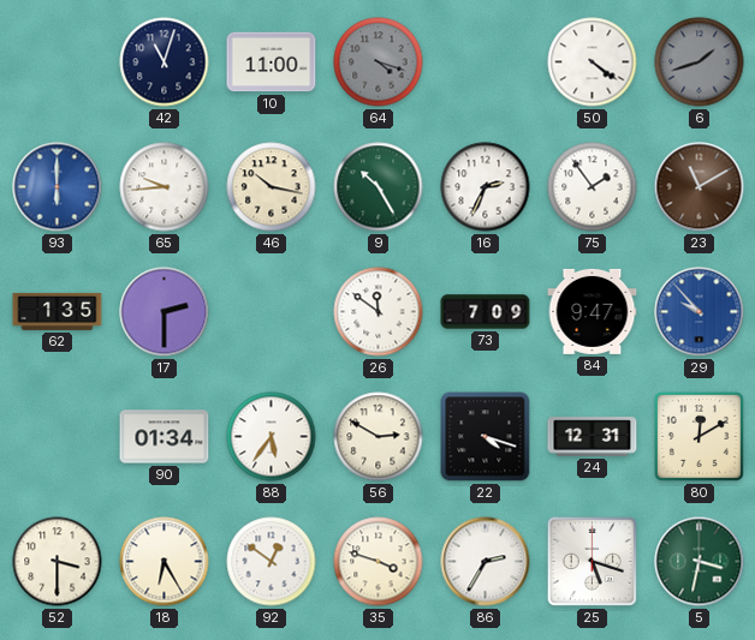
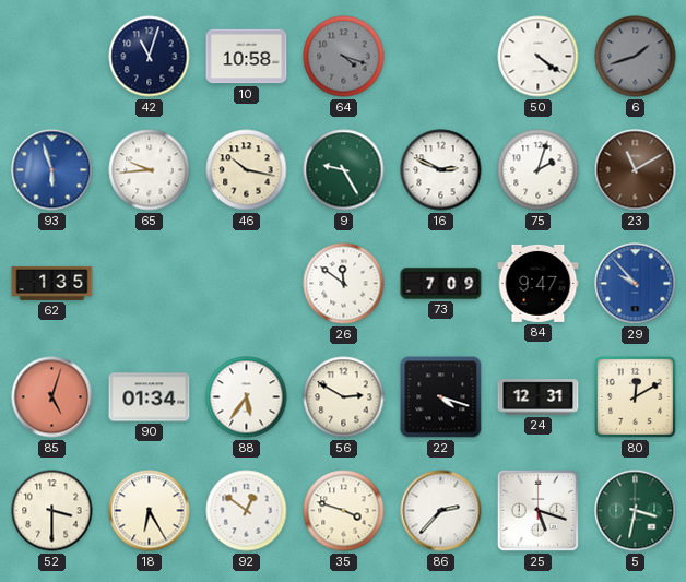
10: 11:00 -> 10:58 (247, 57)
93: 6:00 -> 5:57 (52, 170)
9: 10:25 -> 9:25 (344, 170)
16: 2:34 -> 2:49 (441, 170)
75: 1:54 -> 2:03 (539, 170)
17: 2:30 -> none (165, 312)
85: none -> 5:03 (52, 397)
86: 2:35 -> 2:37 (441, 511)
